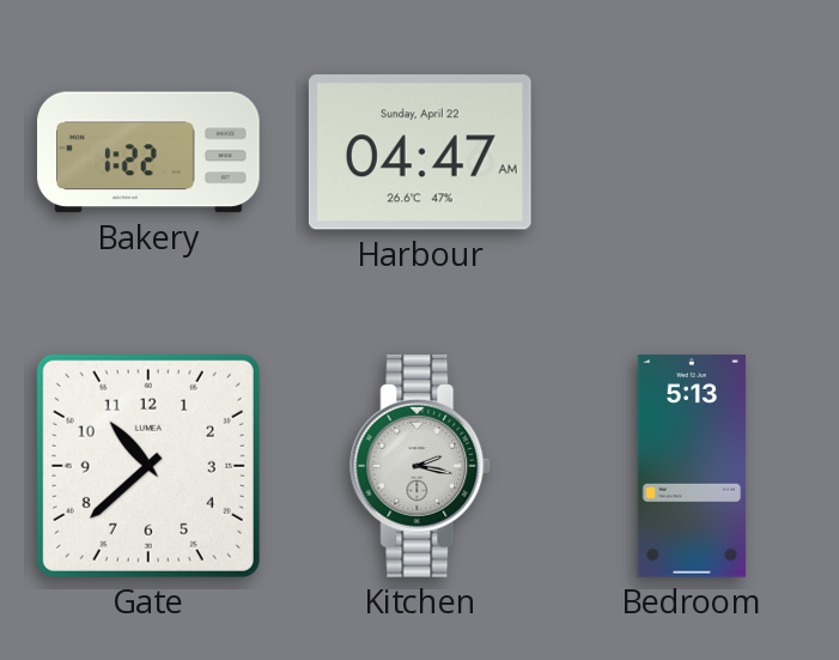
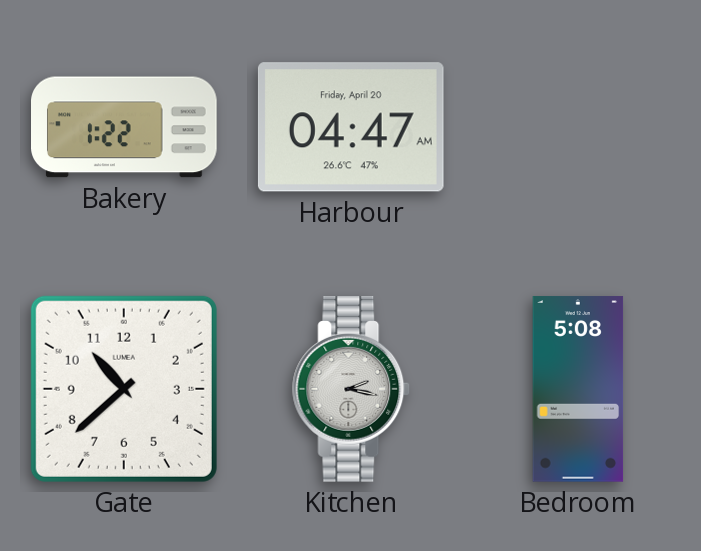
Harbour date: Sunday, April 22 -> Friday, April 20 (351, 127)
Bedroom: 5:13 -> 5:08 (578, 389)
